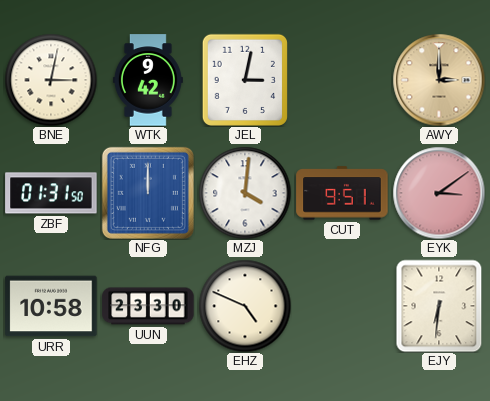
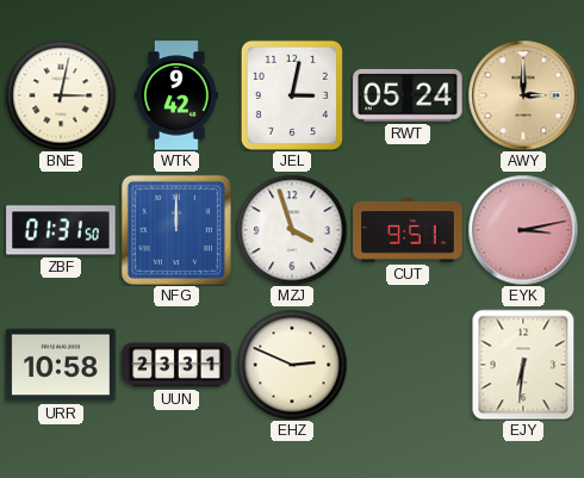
RWT: none -> 05:24 (408, 95)
MZJ: 4:01 -> 3:57 (292, 230)
EYK: 3:09 -> 3:13 (523, 230)
UUN: 23:30 -> 23:31 (176, 365)
EHZ: 4:49 -> 2:49 (292, 365)
